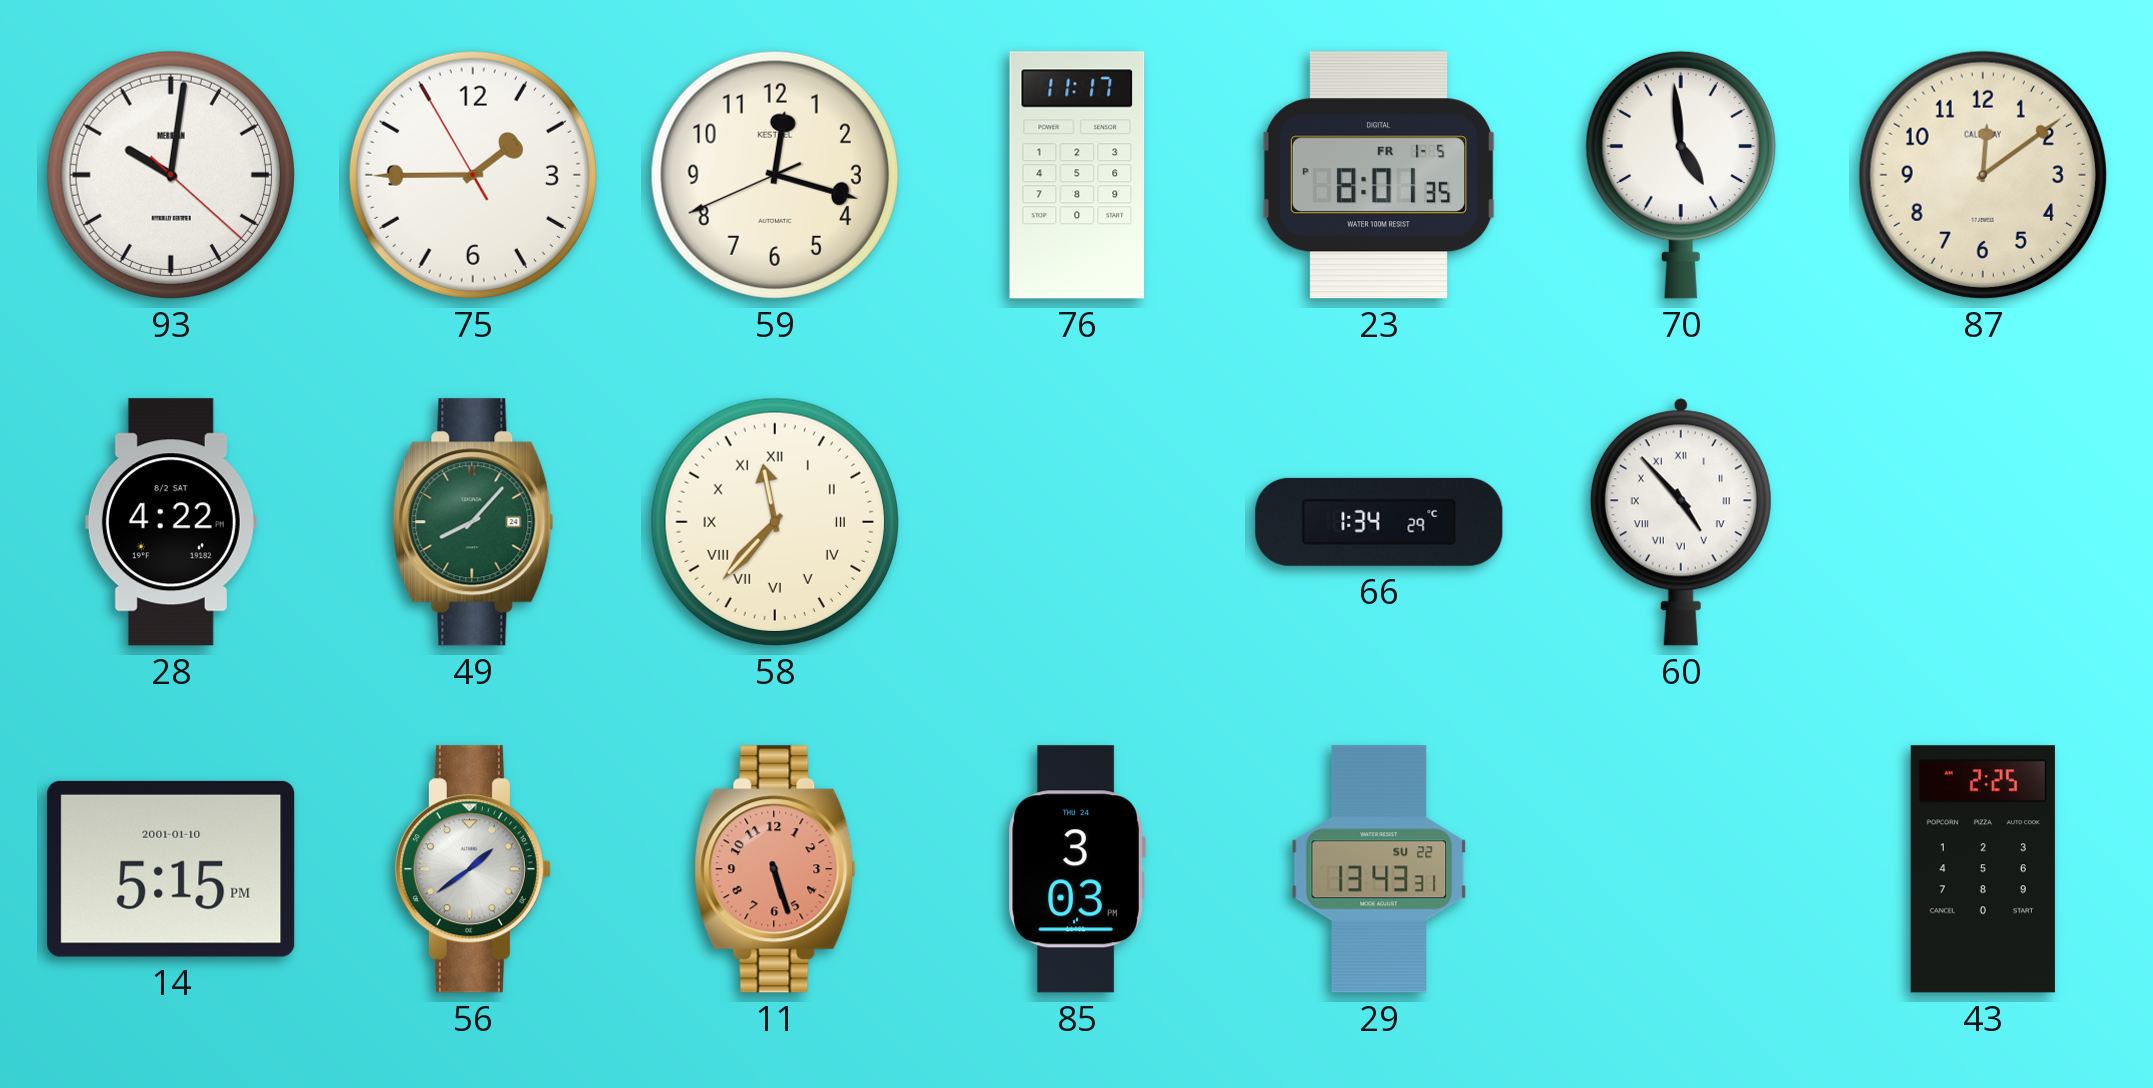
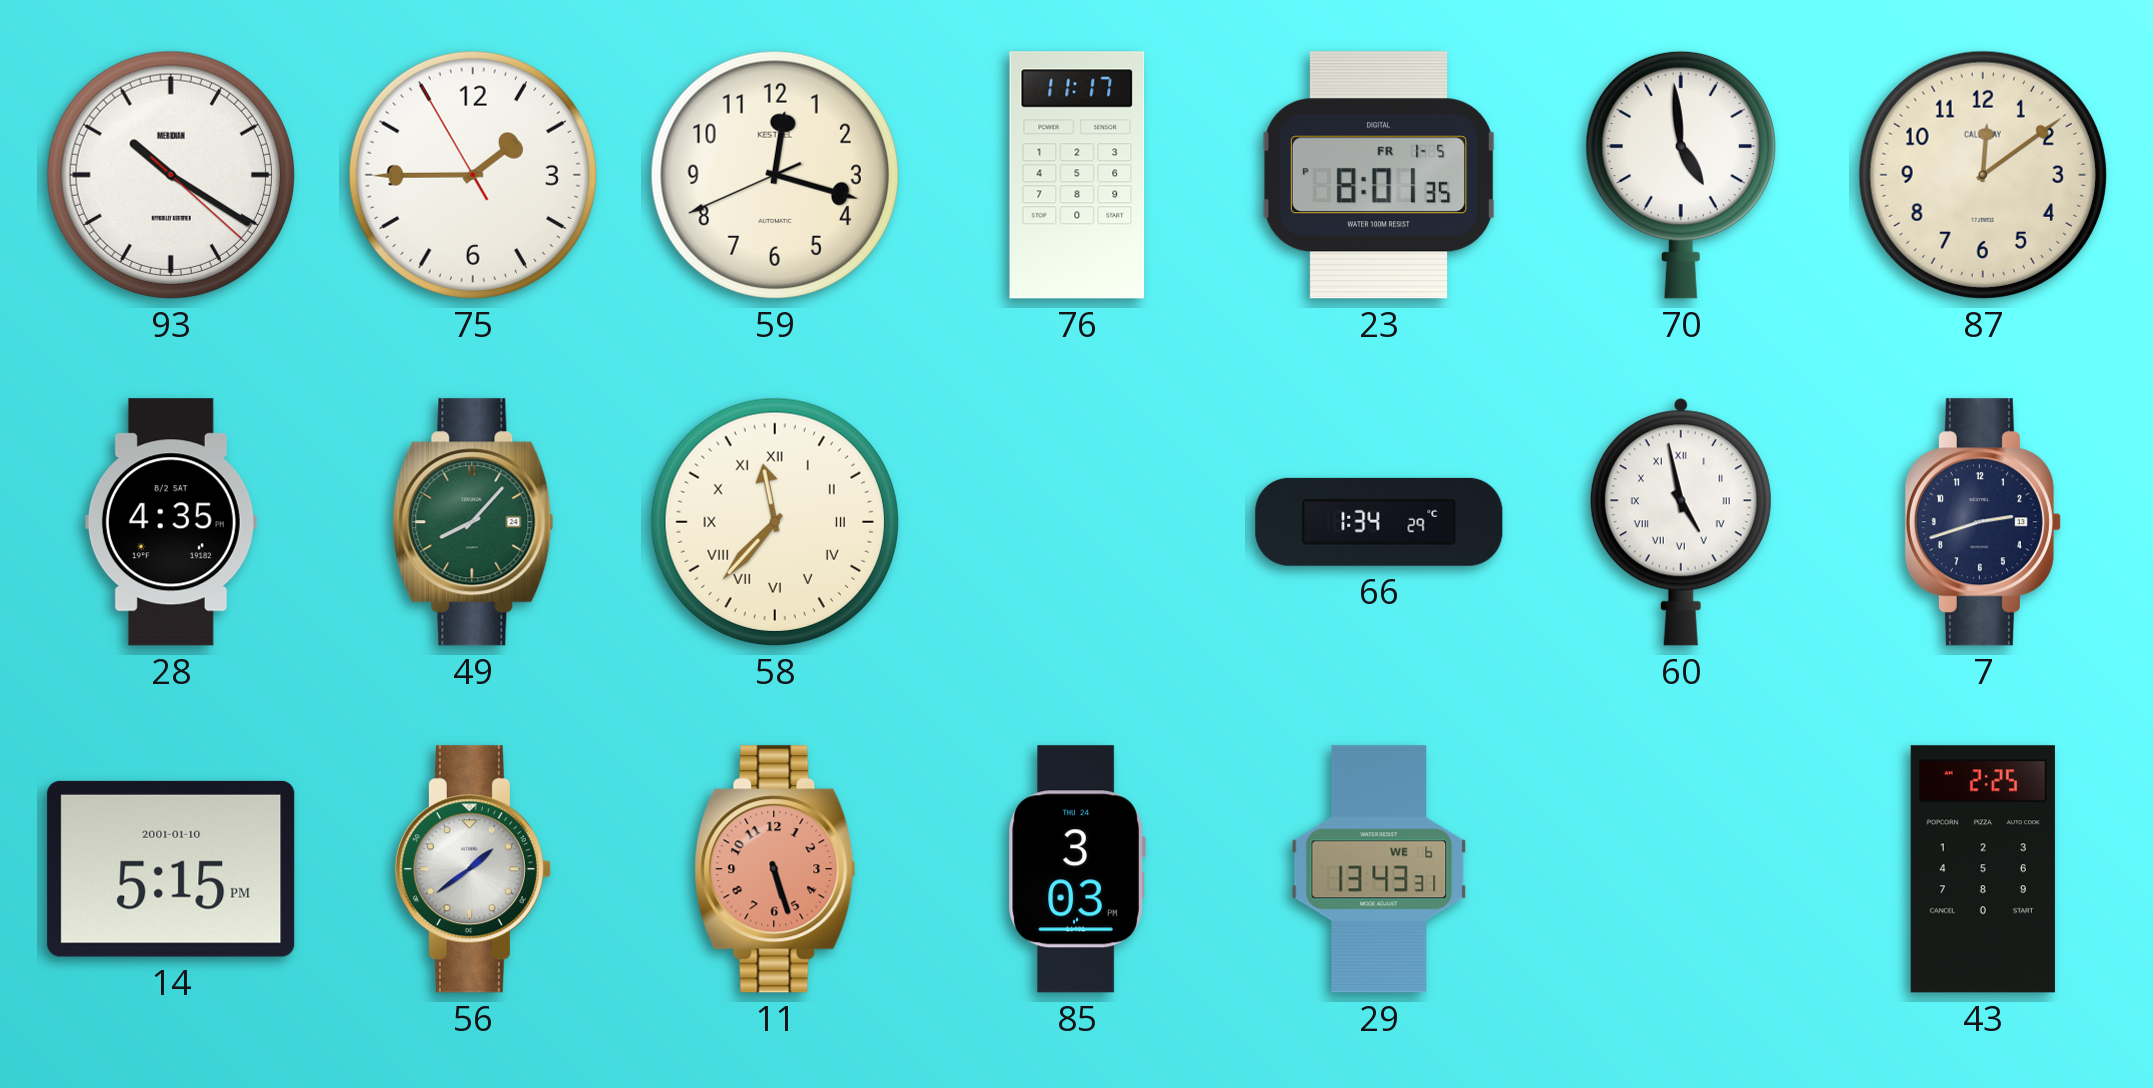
93: 10:01 -> 10:20 (171, 175)
28: 4:22 -> 4:35 (171, 522)
60: 4:53 -> 4:58 (1681, 522)
7: none -> 2:42 (1983, 522)
29 date: SU 22 -> WE 6 (1379, 869)
